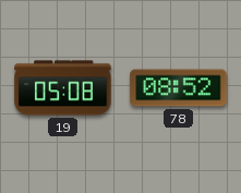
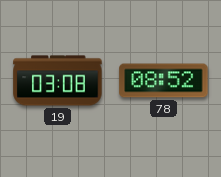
19: 05:08 -> 03:08 (58, 81)
